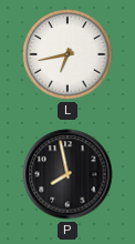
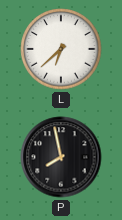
L: 6:43 -> 6:38 (61, 49)
